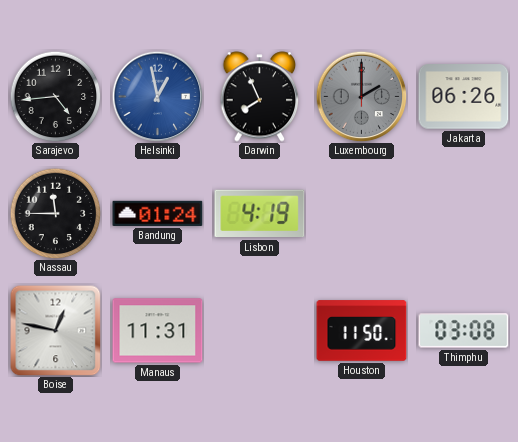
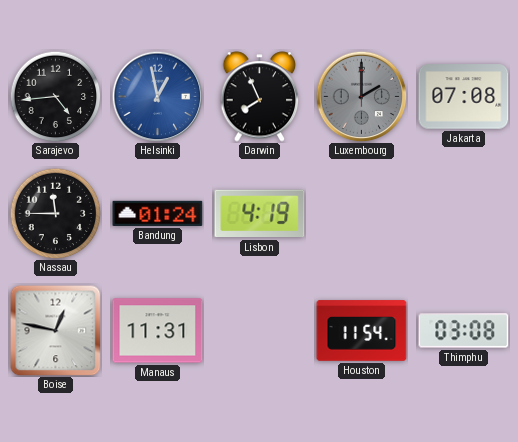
Jakarta: 06:26 -> 07:08 (464, 97)
Houston: 11:50 -> 11:54 (362, 331)
